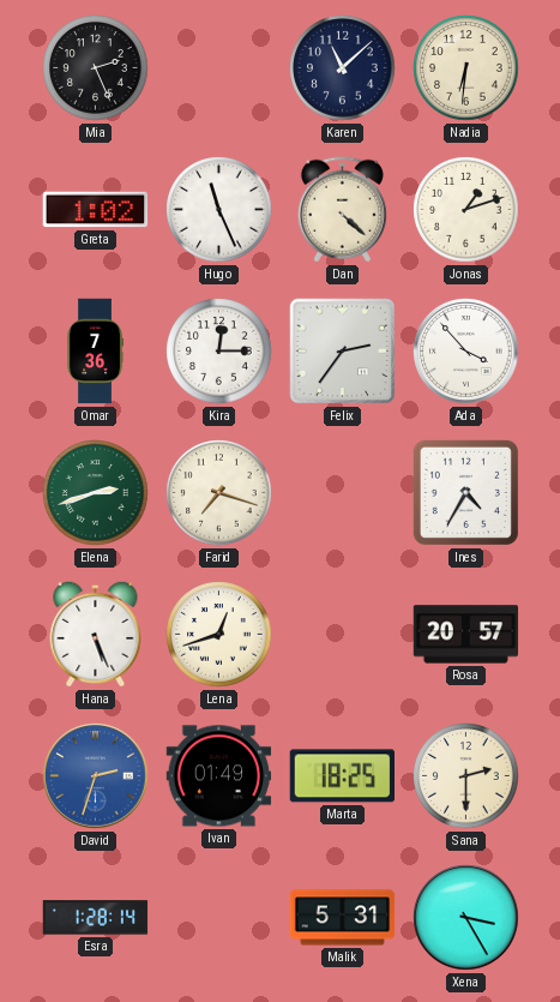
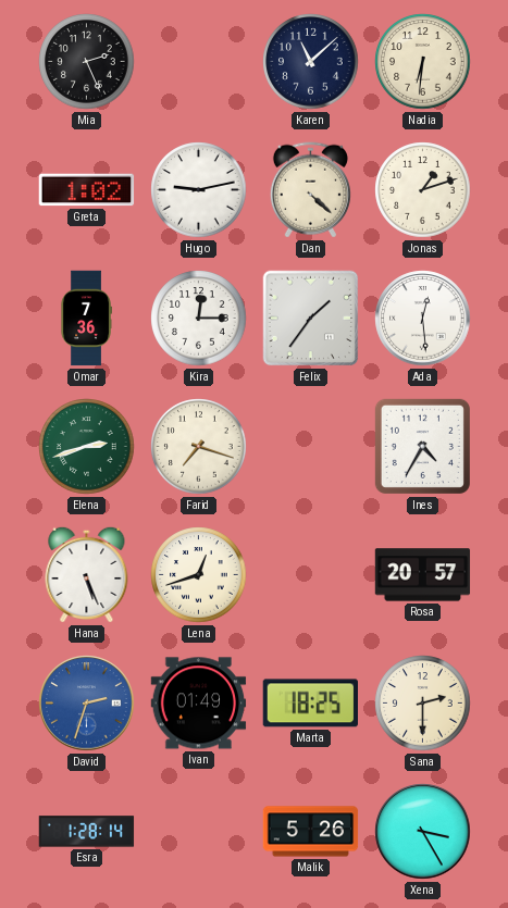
Hugo: 11:26 -> 9:13 (199, 190)
Felix: 2:36 -> 1:36 (311, 319)
Ada: 3:53 -> 12:29 (423, 319)
Malik: 5:31 -> 5:26 (311, 832)
